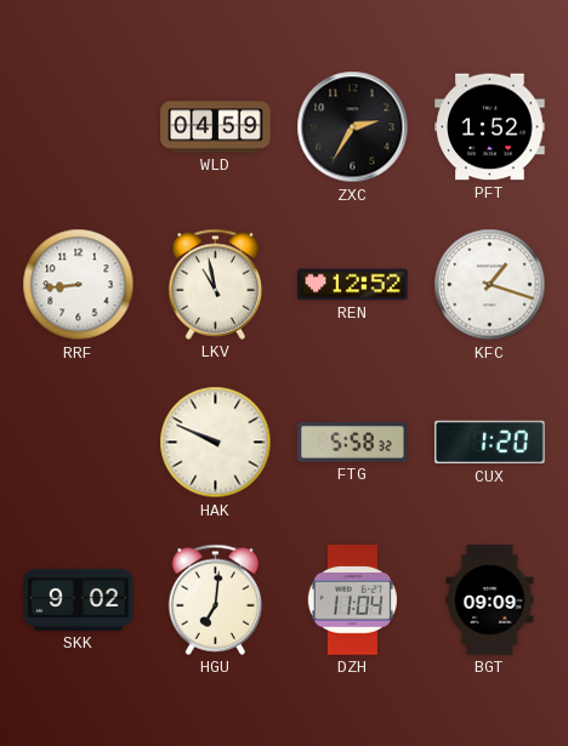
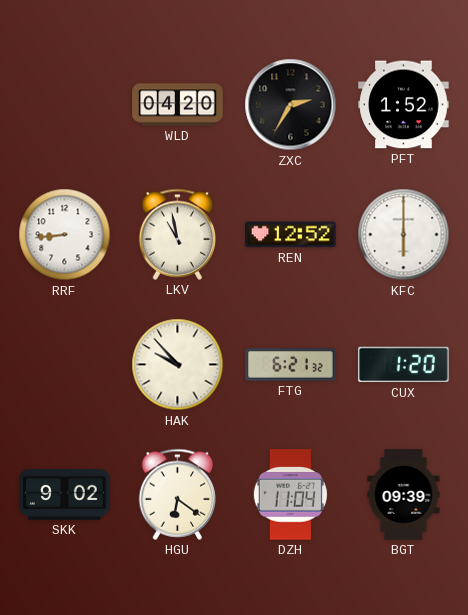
WLD: 04:59 -> 04:20 (178, 105)
KFC: 1:18 -> 6:00 (404, 235)
HAK: 9:49 -> 9:53 (178, 365)
FTG: 5:58 -> 6:21 (291, 365)
HGU: 7:01 -> 6:21 (178, 494)
BGT: 09:09 -> 09:39 (404, 495)
